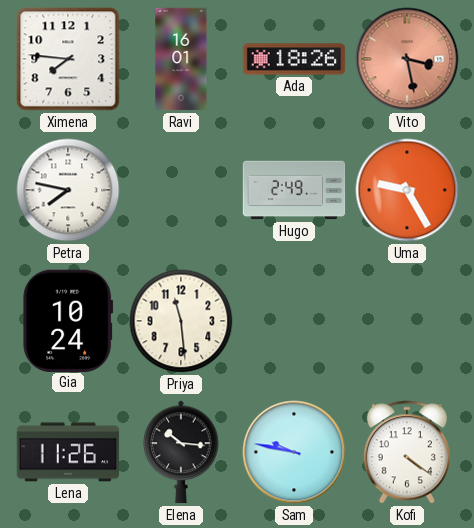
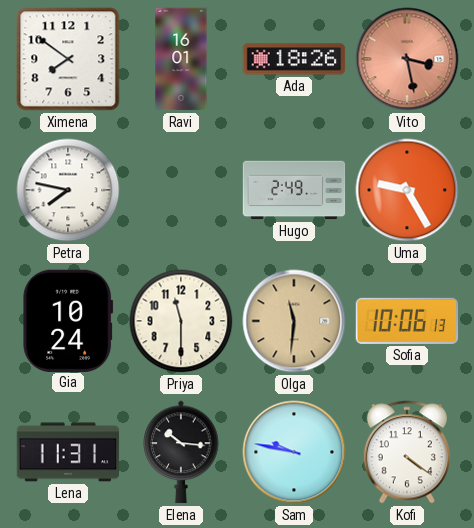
Ximena: 7:46 -> 7:51 (68, 59)
Priya: 11:29 -> 11:30 (181, 321)
Olga: none -> 11:31 (294, 321)
Sofia: none -> 10:06 (407, 321)
Lena: 11:26 -> 11:31 (68, 452)
